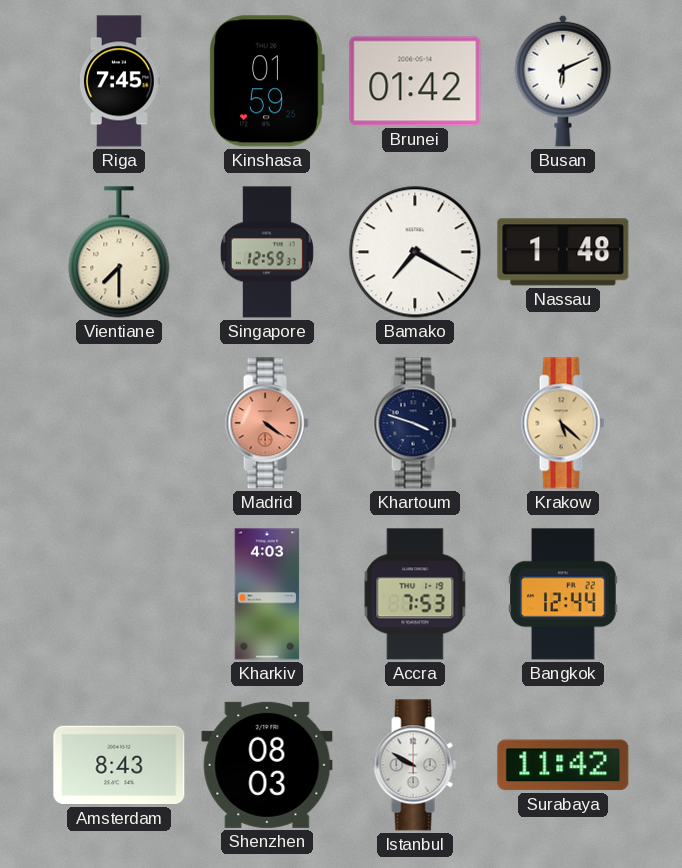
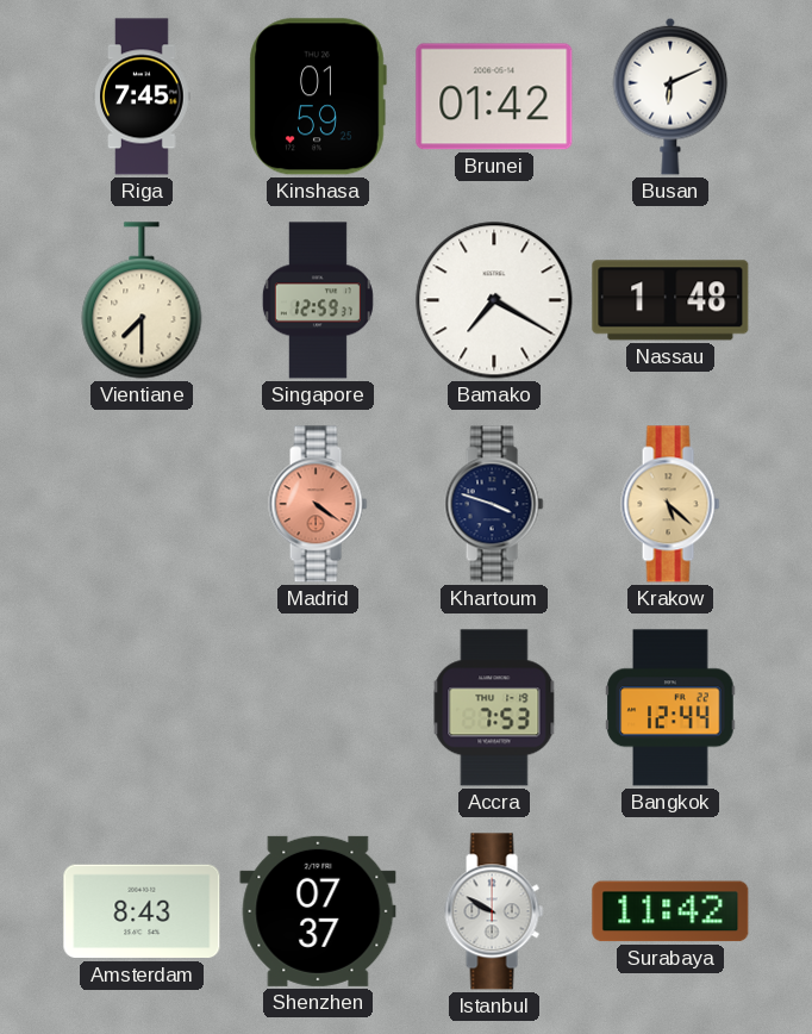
Kharkiv: 4:03 -> none (267, 594)
Shenzhen: 08:03 -> 07:37 (318, 911)
